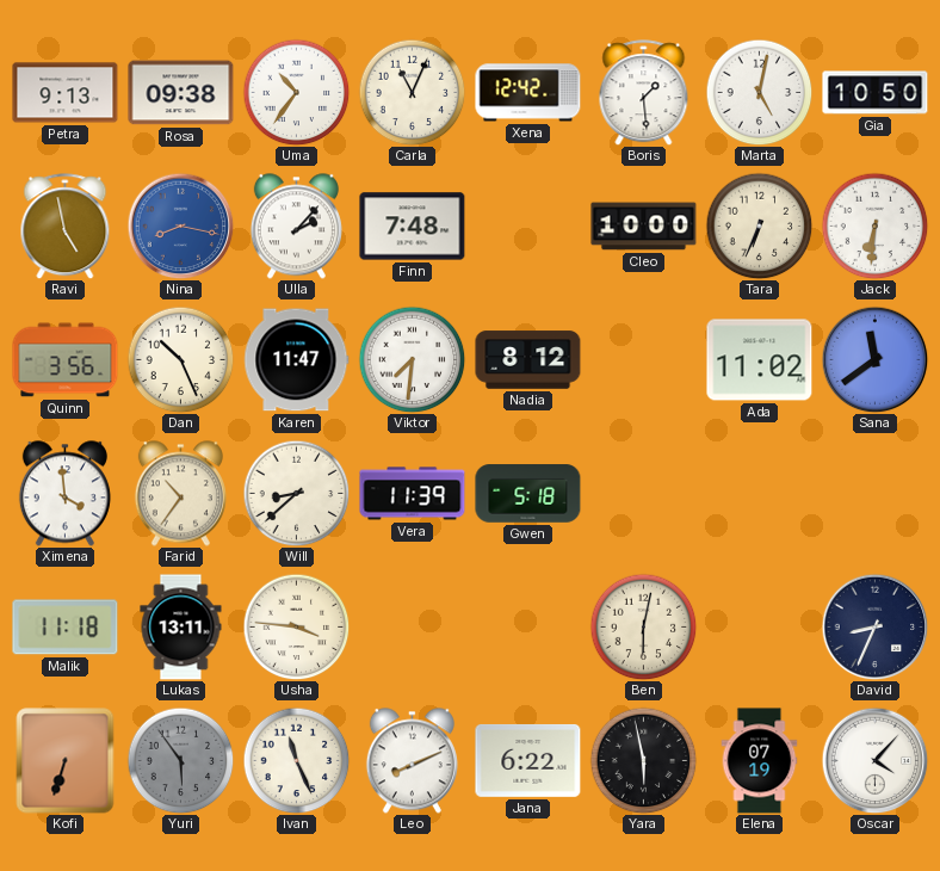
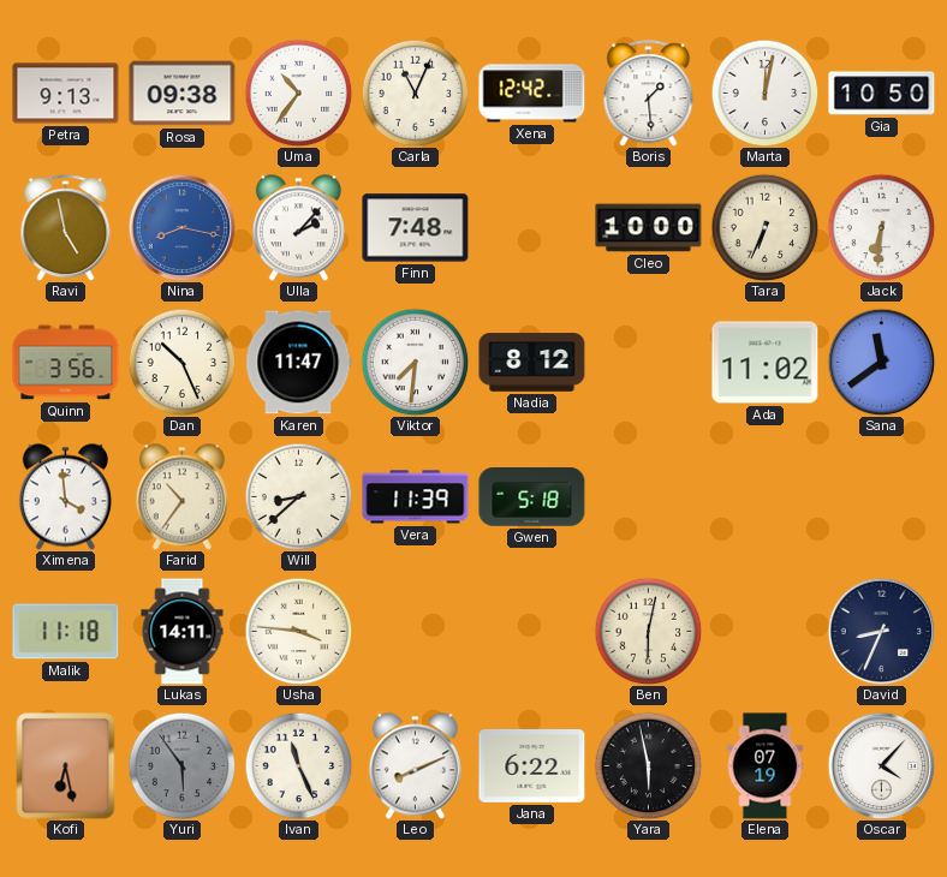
Marta: 5:02 -> 12:02 (764, 93)
Lukas: 13:11 -> 14:11 (183, 632)
Kofi: 6:33 -> 6:28 (66, 766)
